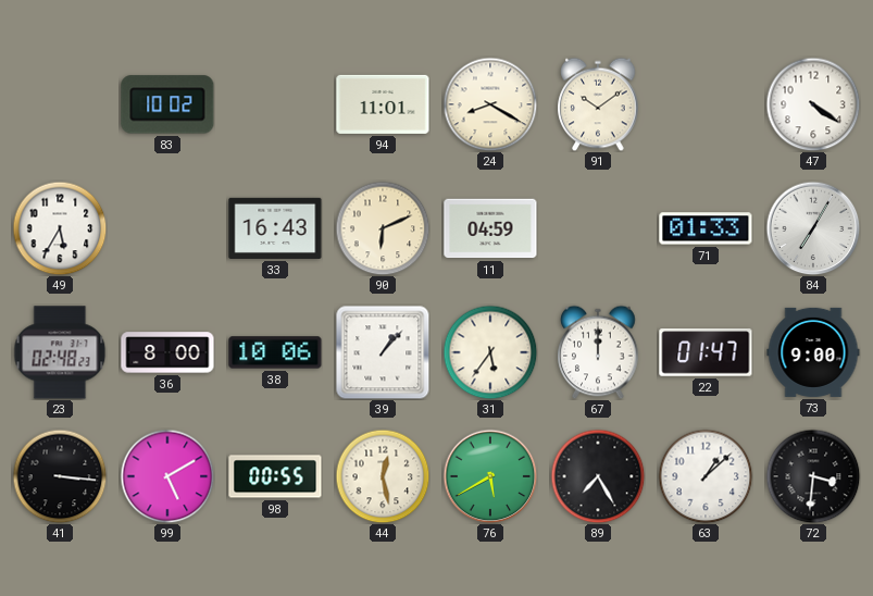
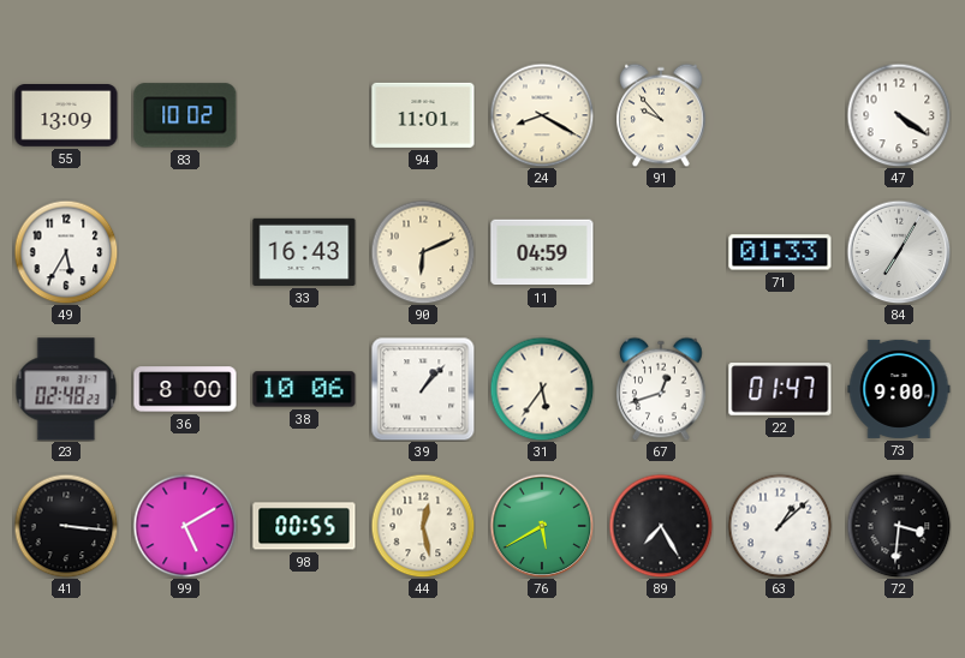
55: none -> 13:09 (66, 116)
91: 10:09 -> 9:53 (661, 115)
67: 12:00 -> 12:42 (661, 389)
